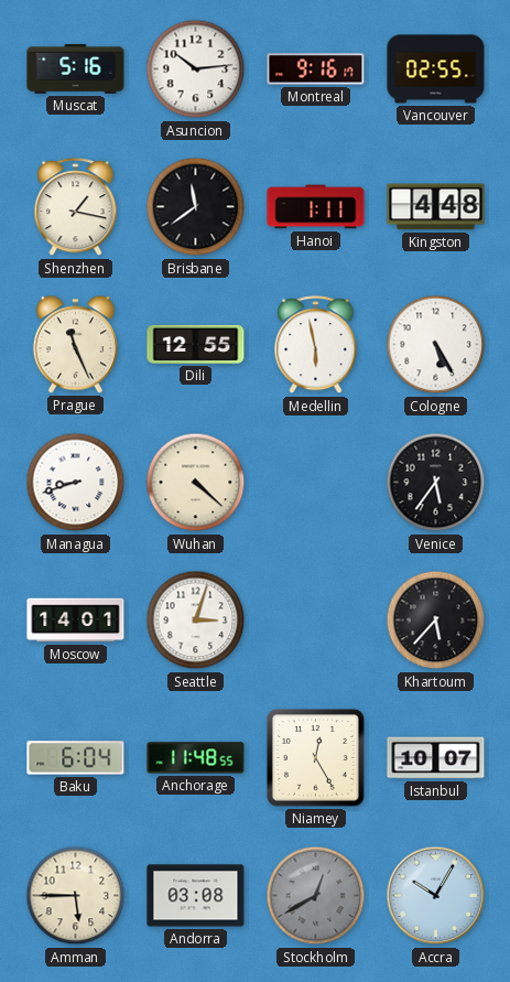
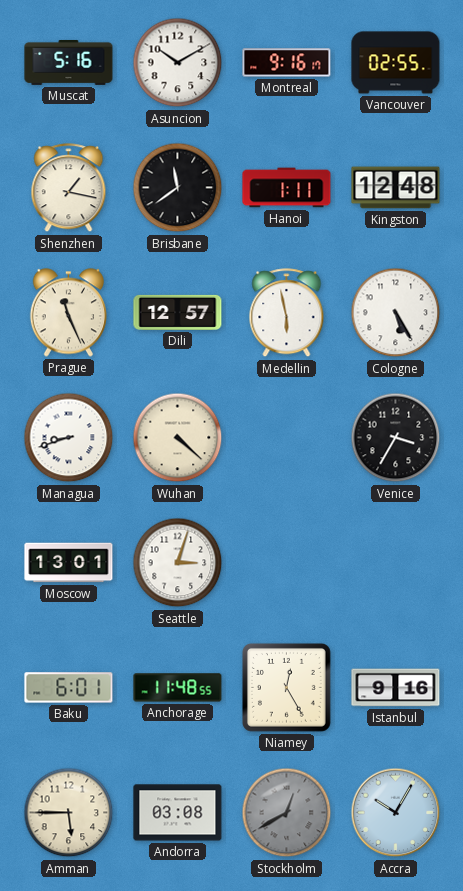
Asuncion: 10:14 -> 10:10 (178, 63)
Kingston: 4:48 -> 12:48 (396, 188)
Dili: 12:55 -> 12:57 (178, 312)
Venice: 5:36 -> 3:35 (396, 438)
Moscow: 14:01 -> 13:01 (69, 563)
Khartoum: 5:37 -> none (436, 621)
Baku: 6:04 -> 6:01 (69, 688)
Istanbul: 10:07 -> 9:16 (396, 688)
